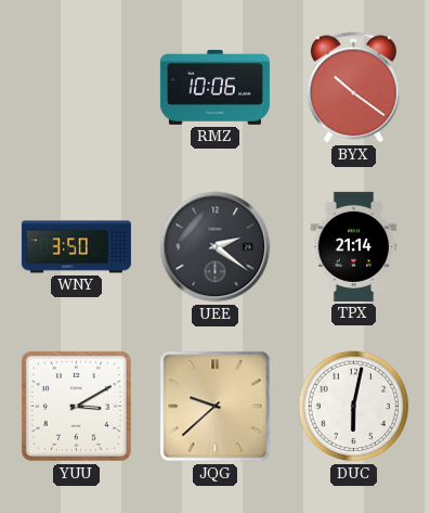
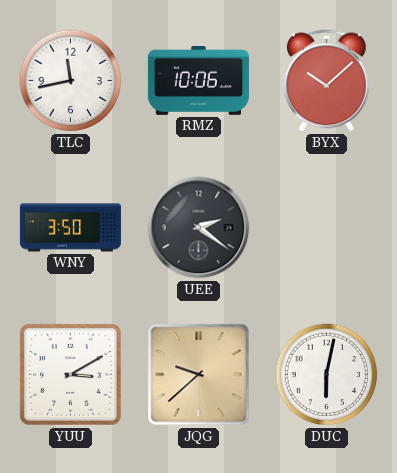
TLC: none -> 11:43 (71, 81)
BYX: 10:21 -> 10:08 (326, 81)
TPX: 21:14 -> none (354, 246)
